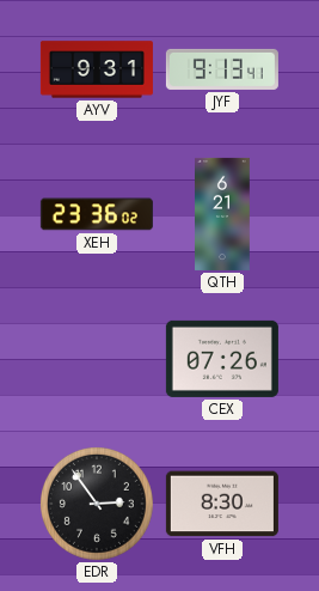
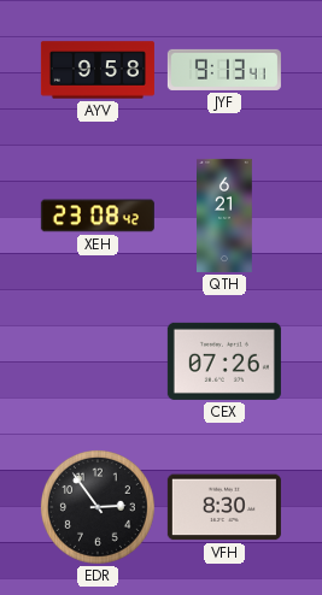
AYV: 9:31 -> 9:58 (98, 70)
XEH: 23:36 -> 23:08 (98, 216)
